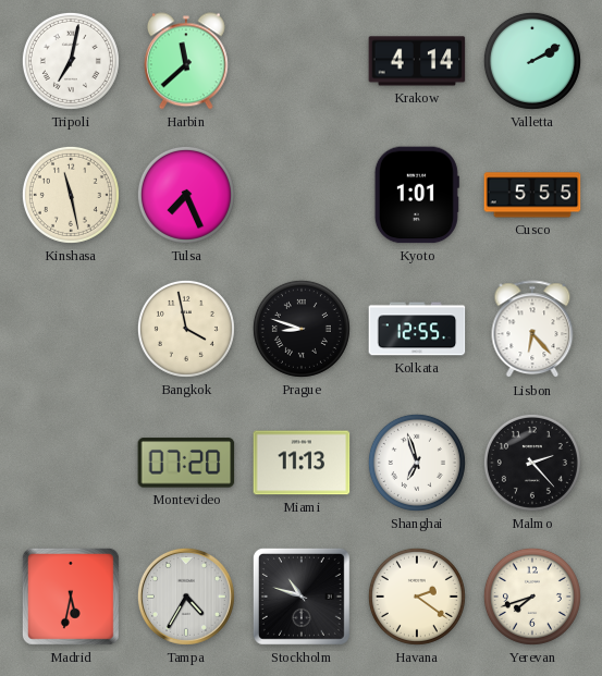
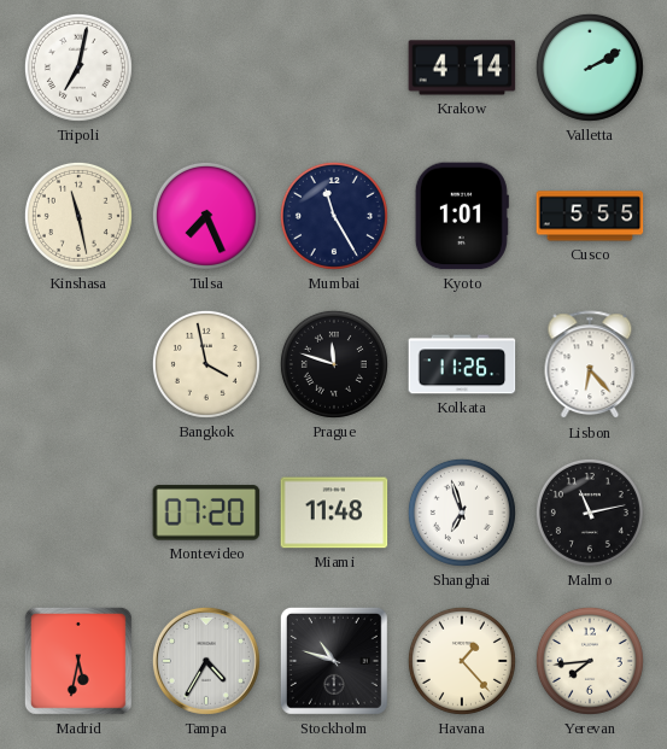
Harbin: 11:38 -> none (186, 61)
Mumbai: none -> 11:25 (334, 216)
Prague: 8:48 -> 11:48 (334, 364)
Kolkata: 12:55 -> 11:26 (462, 364)
Miami: 11:13 -> 11:48 (334, 513)
Malmo: 2:23 -> 11:13 (590, 513)
Havana: 2:21 -> 1:23 (462, 661)
Yerevan: 7:42 -> 7:44 (590, 661)
